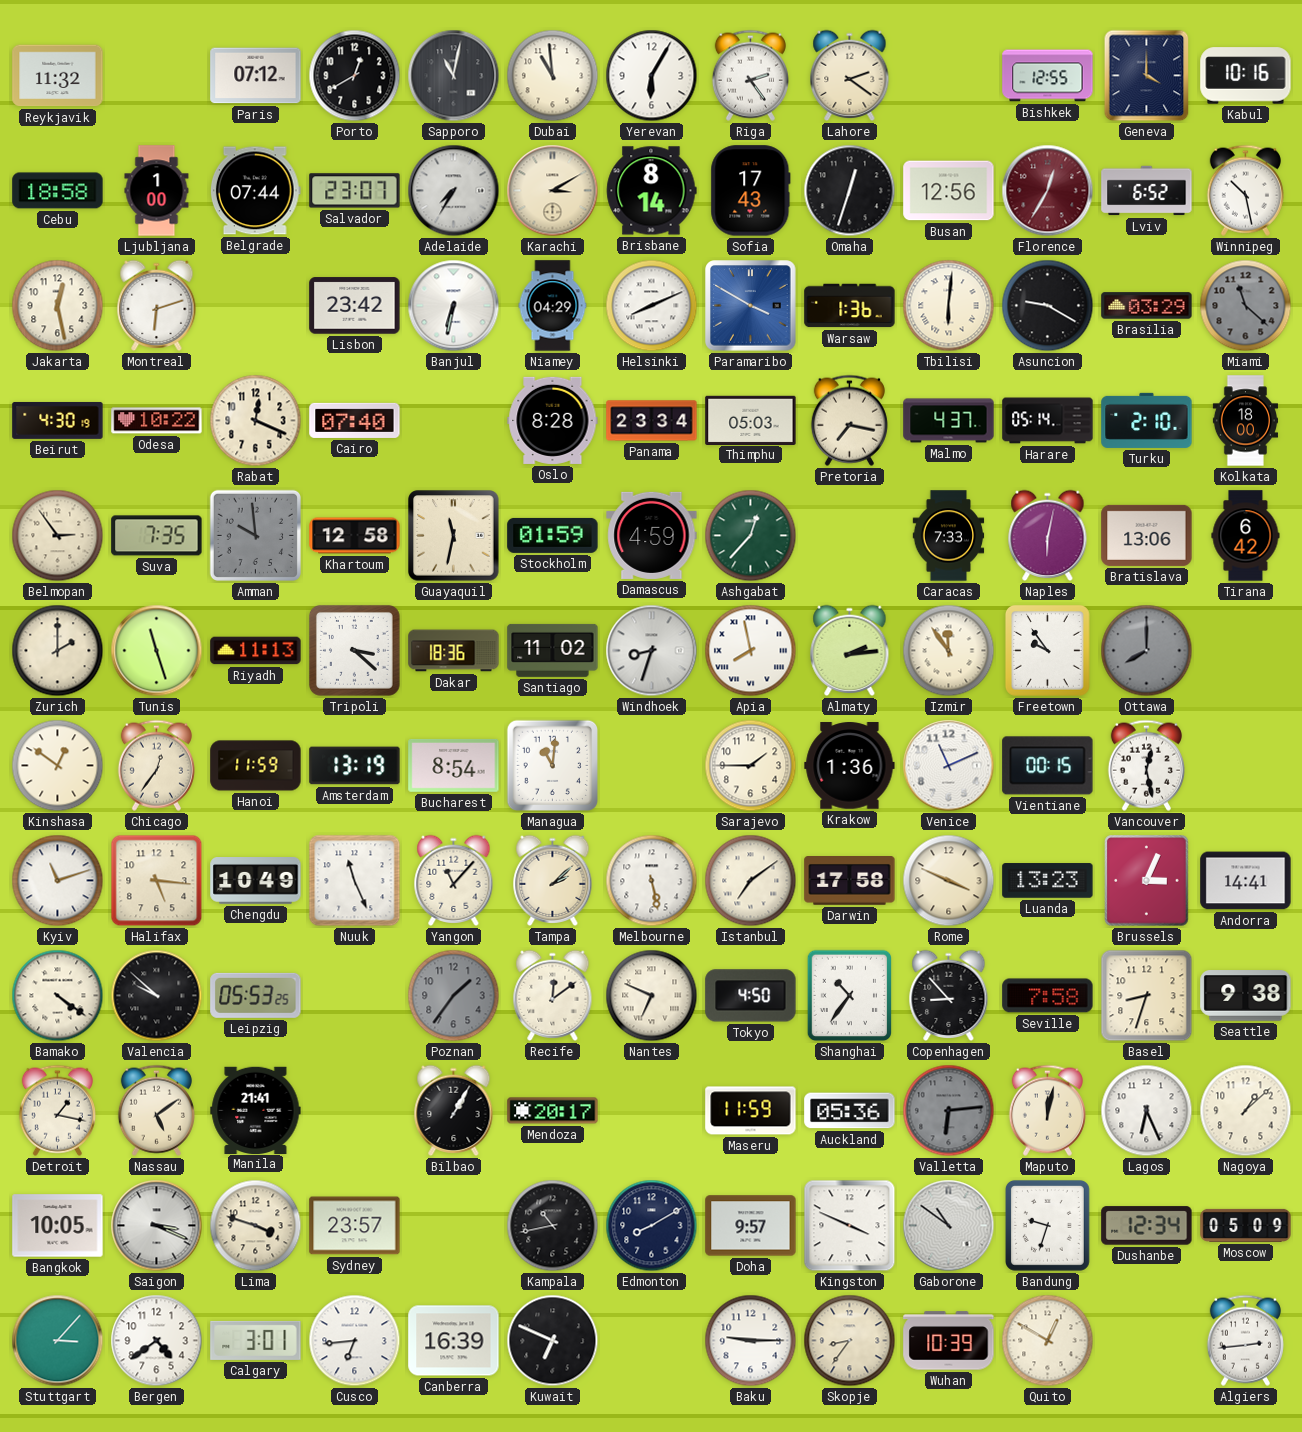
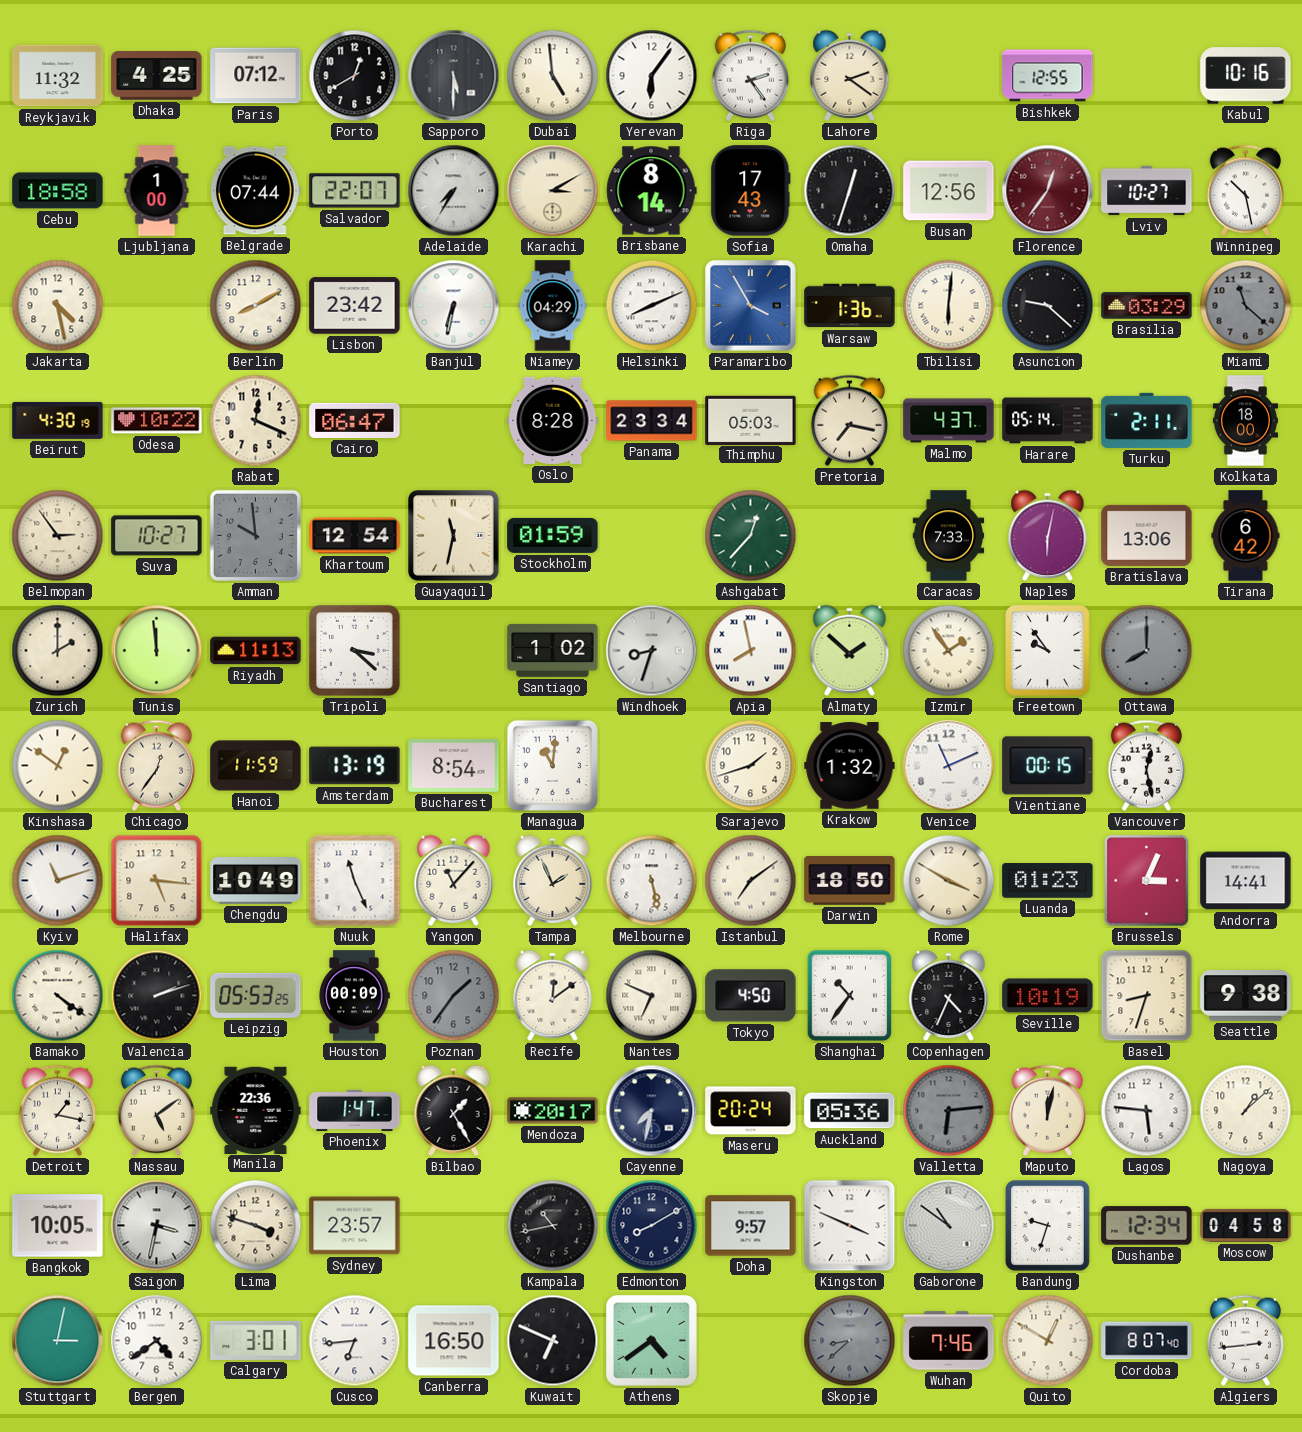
Dhaka: none -> 4:25 (157, 76)
Sapporo: 11:02 -> 5:30 (454, 76)
Dubai: 10:59 -> 4:59 (553, 76)
Yerevan: 6:05 -> 6:06 (652, 76)
Geneva: 4:00 -> none (1147, 76)
Salvador: 23:07 -> 22:07 (355, 191)
Florence: 12:35 -> 12:36 (1048, 191)
Lviv: 6:52 -> 10:27 (1147, 191)
Jakarta: 12:28 -> 4:28 (58, 306)
Montreal: 6:12 -> none (157, 305)
Berlin: none -> 8:10 (256, 306)
Paramaribo: 3:50 -> 3:55 (751, 306)
Asuncion: 9:20 -> 9:22 (1048, 306)
Cairo: 07:40 -> 06:47 (355, 420)
Turku: 2:10 -> 2:11 (1147, 420)
Suva: 7:35 -> 10:27 (157, 536)
Khartoum: 12:58 -> 12:54 (355, 536)
Damascus: 4:59 -> none (652, 535)
Tunis: 11:27 -> 11:59 (157, 651)
Dakar: 18:36 -> none (454, 651)
Santiago: 11:02 -> 1:02 (553, 650)
Almaty: 2:14 -> 1:52 (850, 650)
Izmir: 11:54 -> 1:54 (949, 651)
Sarajevo: 1:45 -> 1:42 (751, 766)
Krakow: 1:36 -> 1:32 (850, 766)
Tampa: 2:08 -> 1:56 (553, 880)
Darwin: 17:58 -> 18:50 (850, 881)
Rome: 3:49 -> 3:50 (949, 881)
Luanda: 13:23 -> 01:23 (1048, 881)
Valencia: 9:52 -> 2:12 (157, 996)
Houston: none -> 00:09 (354, 996)
Copenhagen: 8:53 -> 4:34 (949, 995)
Seville: 7:58 -> 10:19 (1048, 996)
Manila: 21:41 -> 22:36 (256, 1110)
Phoenix: none -> 1:47 (355, 1110)
Bilbao: 1:05 -> 1:25 (454, 1110)
Cayenne: none -> 7:32 (652, 1111)
Maseru: 11:59 -> 20:24 (751, 1111)
Lagos: 6:26 -> 5:46 (1147, 1111)
Saigon: 3:19 -> 3:32 (157, 1226)
Moscow: 05:09 -> 04:58 (1246, 1225)
Stuttgart: 3:07 -> 3:02 (58, 1341)
Canberra: 16:39 -> 16:50 (454, 1341)
Athens: none -> 4:39 (652, 1341)
Baku: 9:15 -> none (751, 1341)
Skopje: 8:36 -> 8:38 (850, 1341)
Skopje dial: cream -> grey (850, 1341)
Wuhan: 10:39 -> 7:46 (949, 1341)
Cordoba: none -> 8:07 (1147, 1341)
